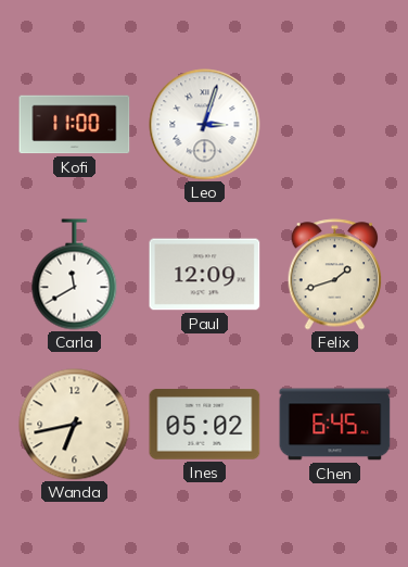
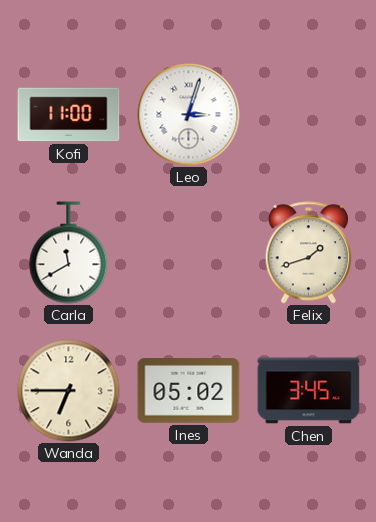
Paul: 12:09 -> none (205, 275)
Wanda: 6:43 -> 6:45 (69, 391)
Chen: 6:45 -> 3:45 (309, 391)
